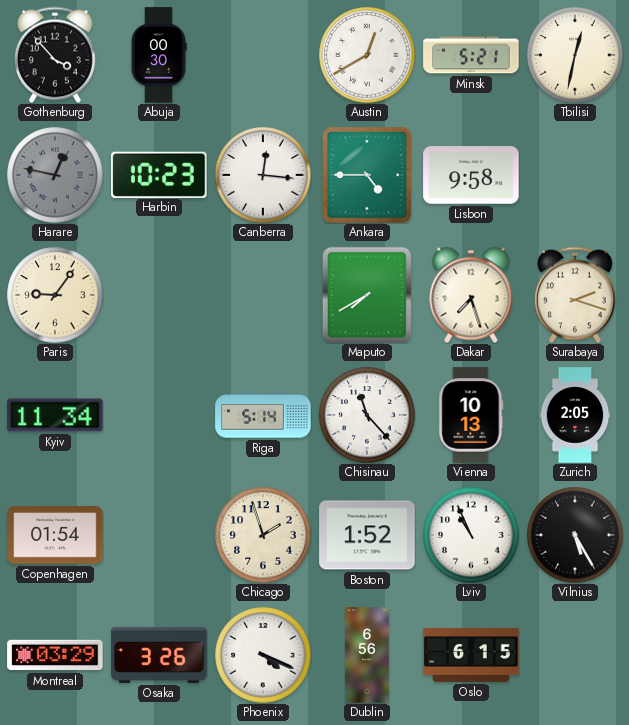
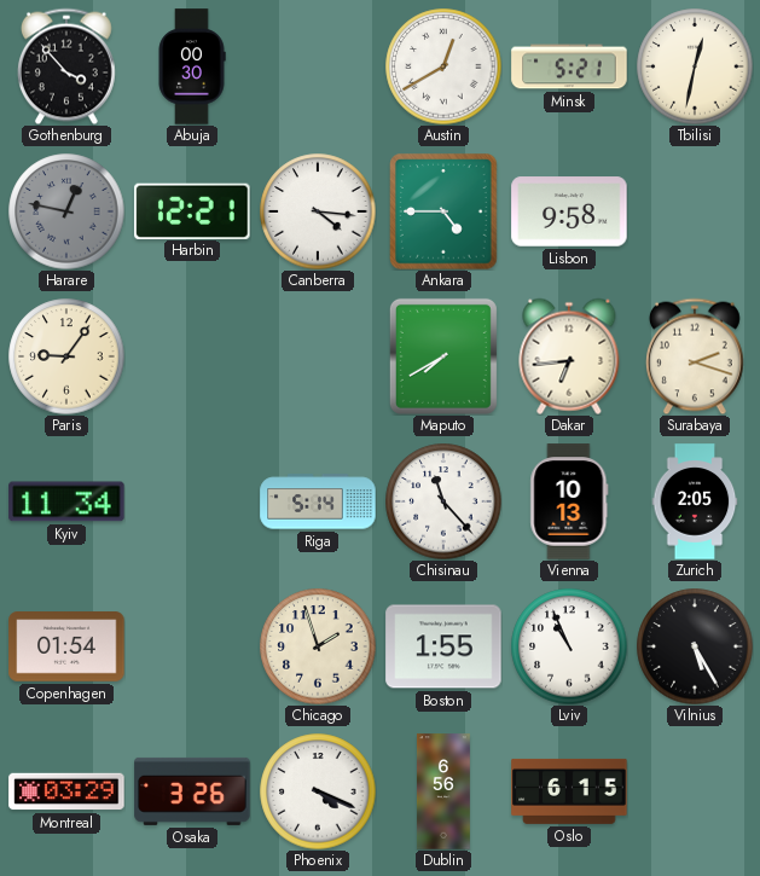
Harbin: 10:23 -> 12:21 (192, 210)
Canberra: 12:16 -> 4:16 (318, 211)
Dakar: 7:27 -> 6:44 (569, 356)
Boston: 1:52 -> 1:55 (443, 646)
